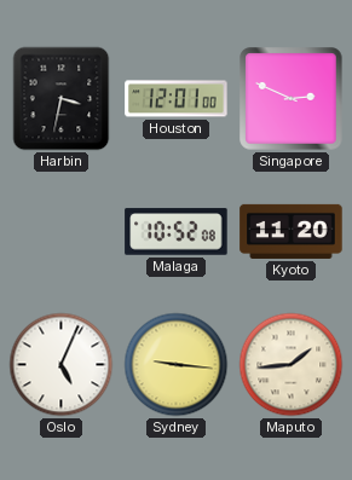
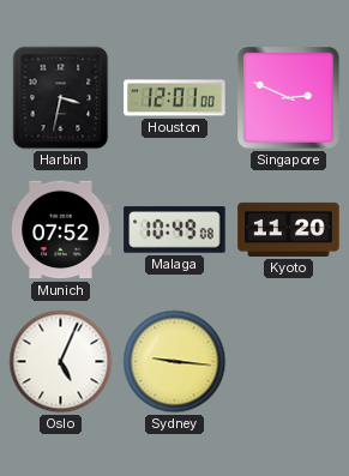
Munich: none -> 07:52 (61, 230)
Malaga: 10:52 -> 10:49 (175, 230)
Maputo: 1:44 -> none (292, 365)
